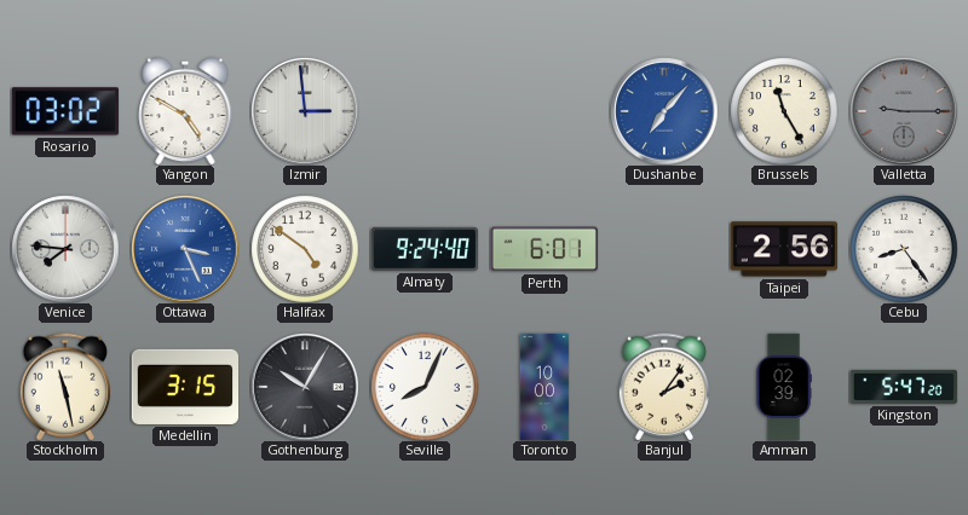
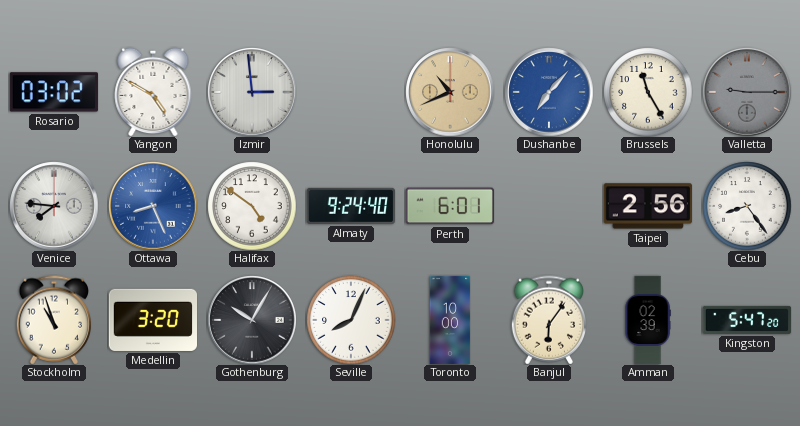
Honolulu: none -> 10:41 (450, 92)
Ottawa: 3:26 -> 8:26 (153, 206)
Stockholm: 11:28 -> 10:57 (53, 320)
Medellin: 3:15 -> 3:20 (152, 320)
Banjul: 2:06 -> 6:06 (548, 320)
